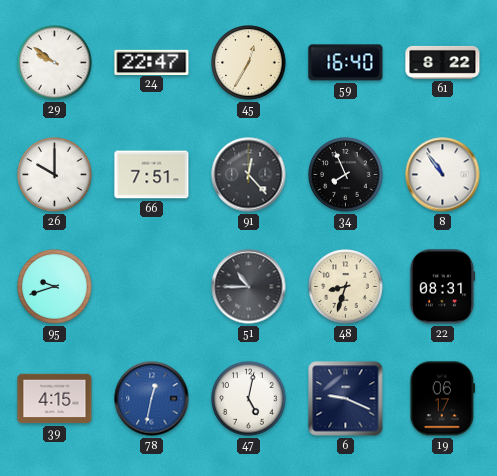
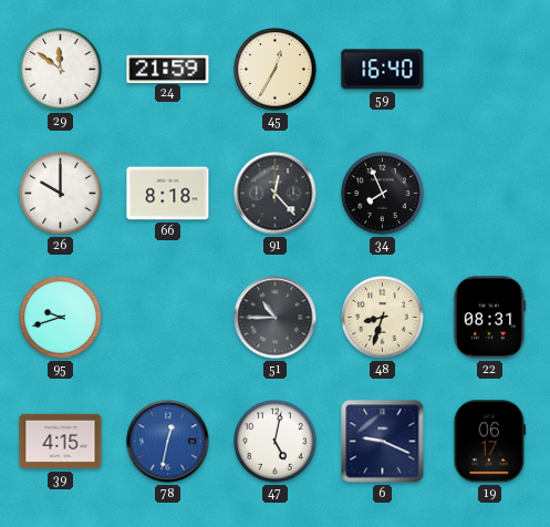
29: 9:51 -> 11:51 (61, 70)
24: 22:47 -> 21:59 (168, 69)
61: 8:22 -> none (443, 62)
66: 7:51 -> 8:18 (168, 194)
8: 10:54 -> none (443, 175)
